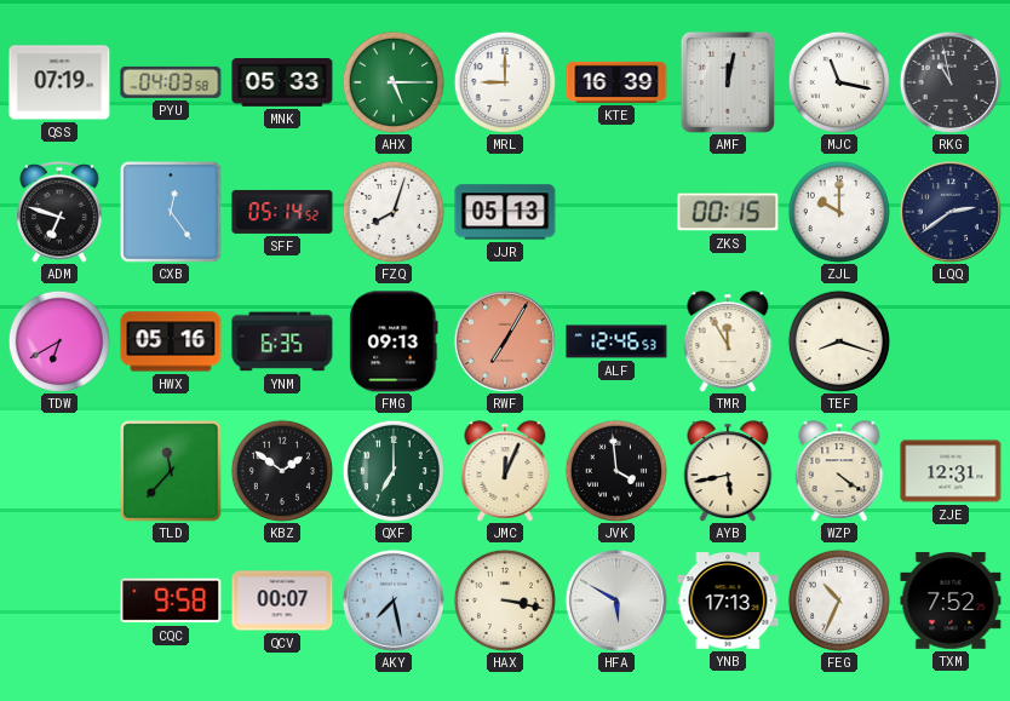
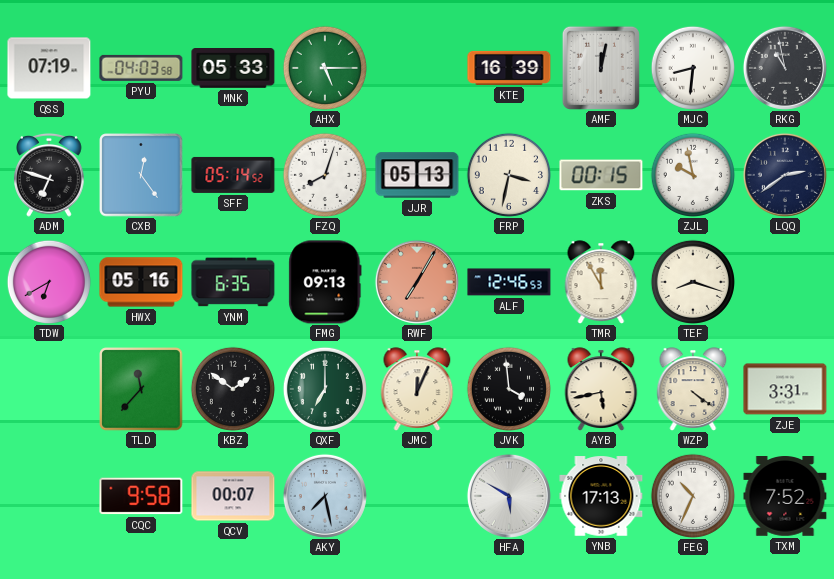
MRL: 9:00 -> none (505, 82)
MJC: 11:17 -> 8:31 (693, 68)
FRP: none -> 3:32 (509, 175)
ZJL: 10:00 -> 9:58 (693, 175)
ZJE: 12:31 -> 3:31 (785, 389)
HAX: 3:17 -> none (505, 601)
